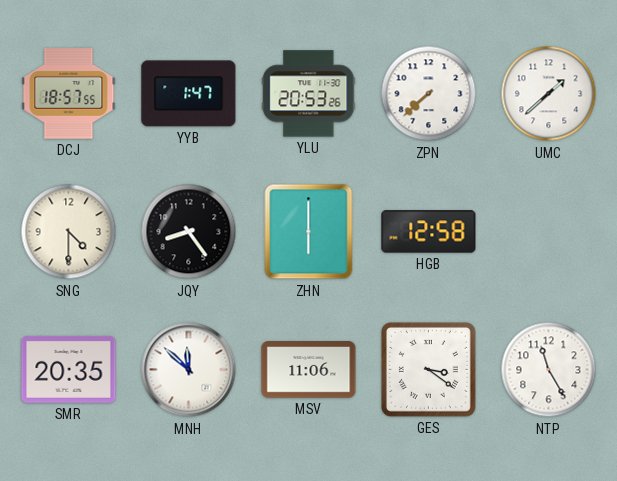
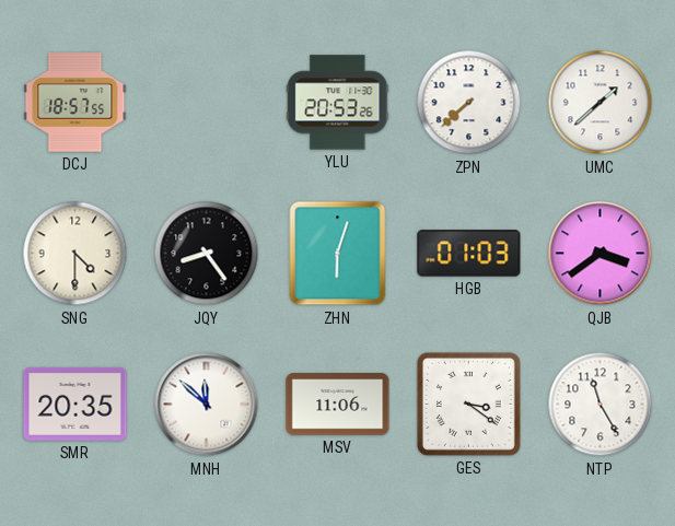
YYB: 1:47 -> none (189, 94)
ZHN: 6:00 -> 6:03 (338, 254)
HGB: 12:58 -> 01:03 (469, 254)
QJB: none -> 3:39 (601, 254)
